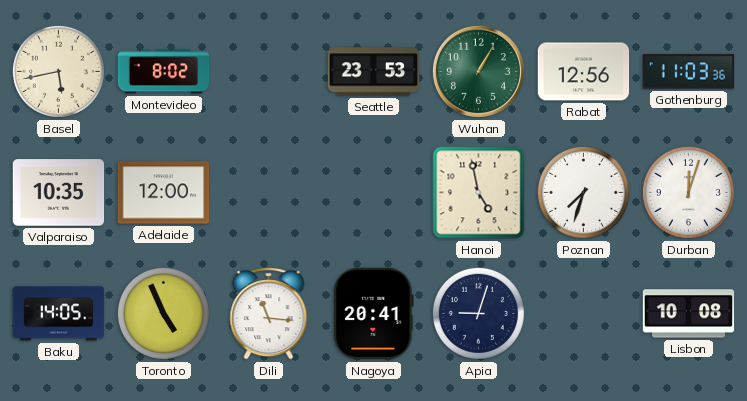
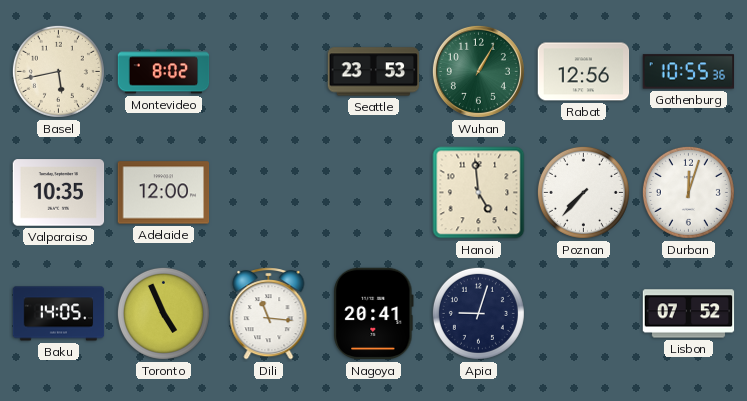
Gothenburg: 11:03 -> 10:55 (689, 72)
Hanoi: 4:58 -> 4:59 (479, 193)
Poznan: 7:33 -> 7:37 (583, 192)
Lisbon: 10:08 -> 07:52 (689, 314)
